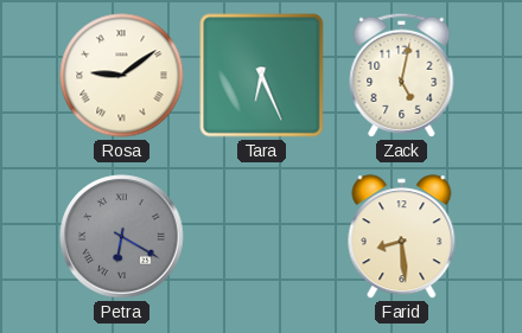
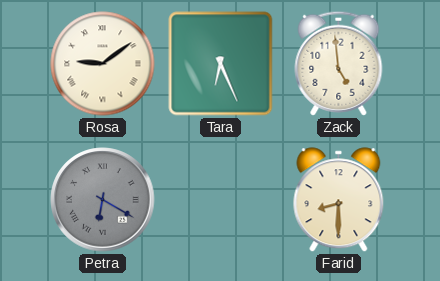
Zack: 5:02 -> 4:59 (339, 63)
Farid: 8:29 -> 8:30 (339, 200)
